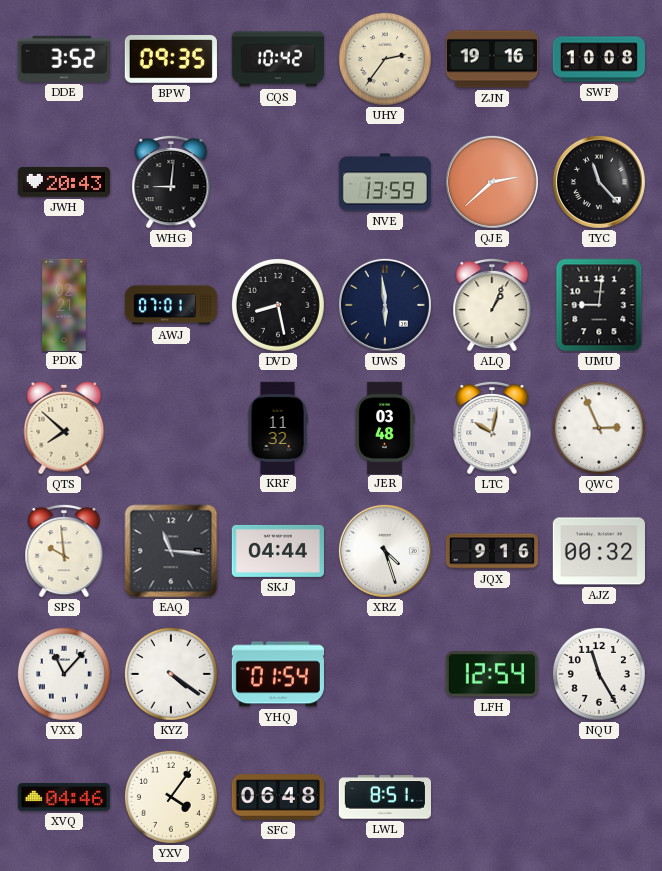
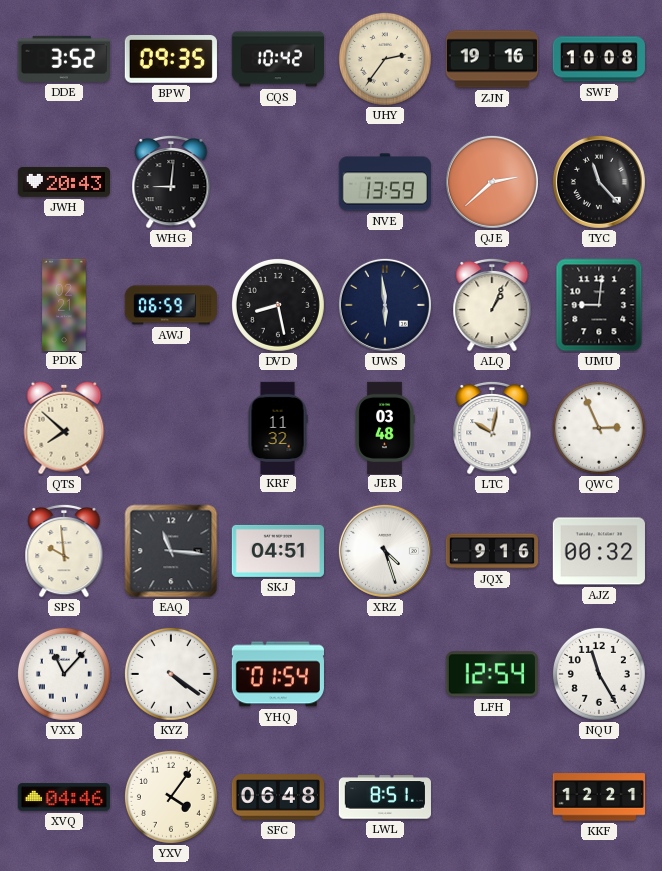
AWJ: 07:01 -> 06:59 (171, 305)
SKJ: 04:44 -> 04:51 (278, 551)
KKF: none -> 12:21 (599, 797)
